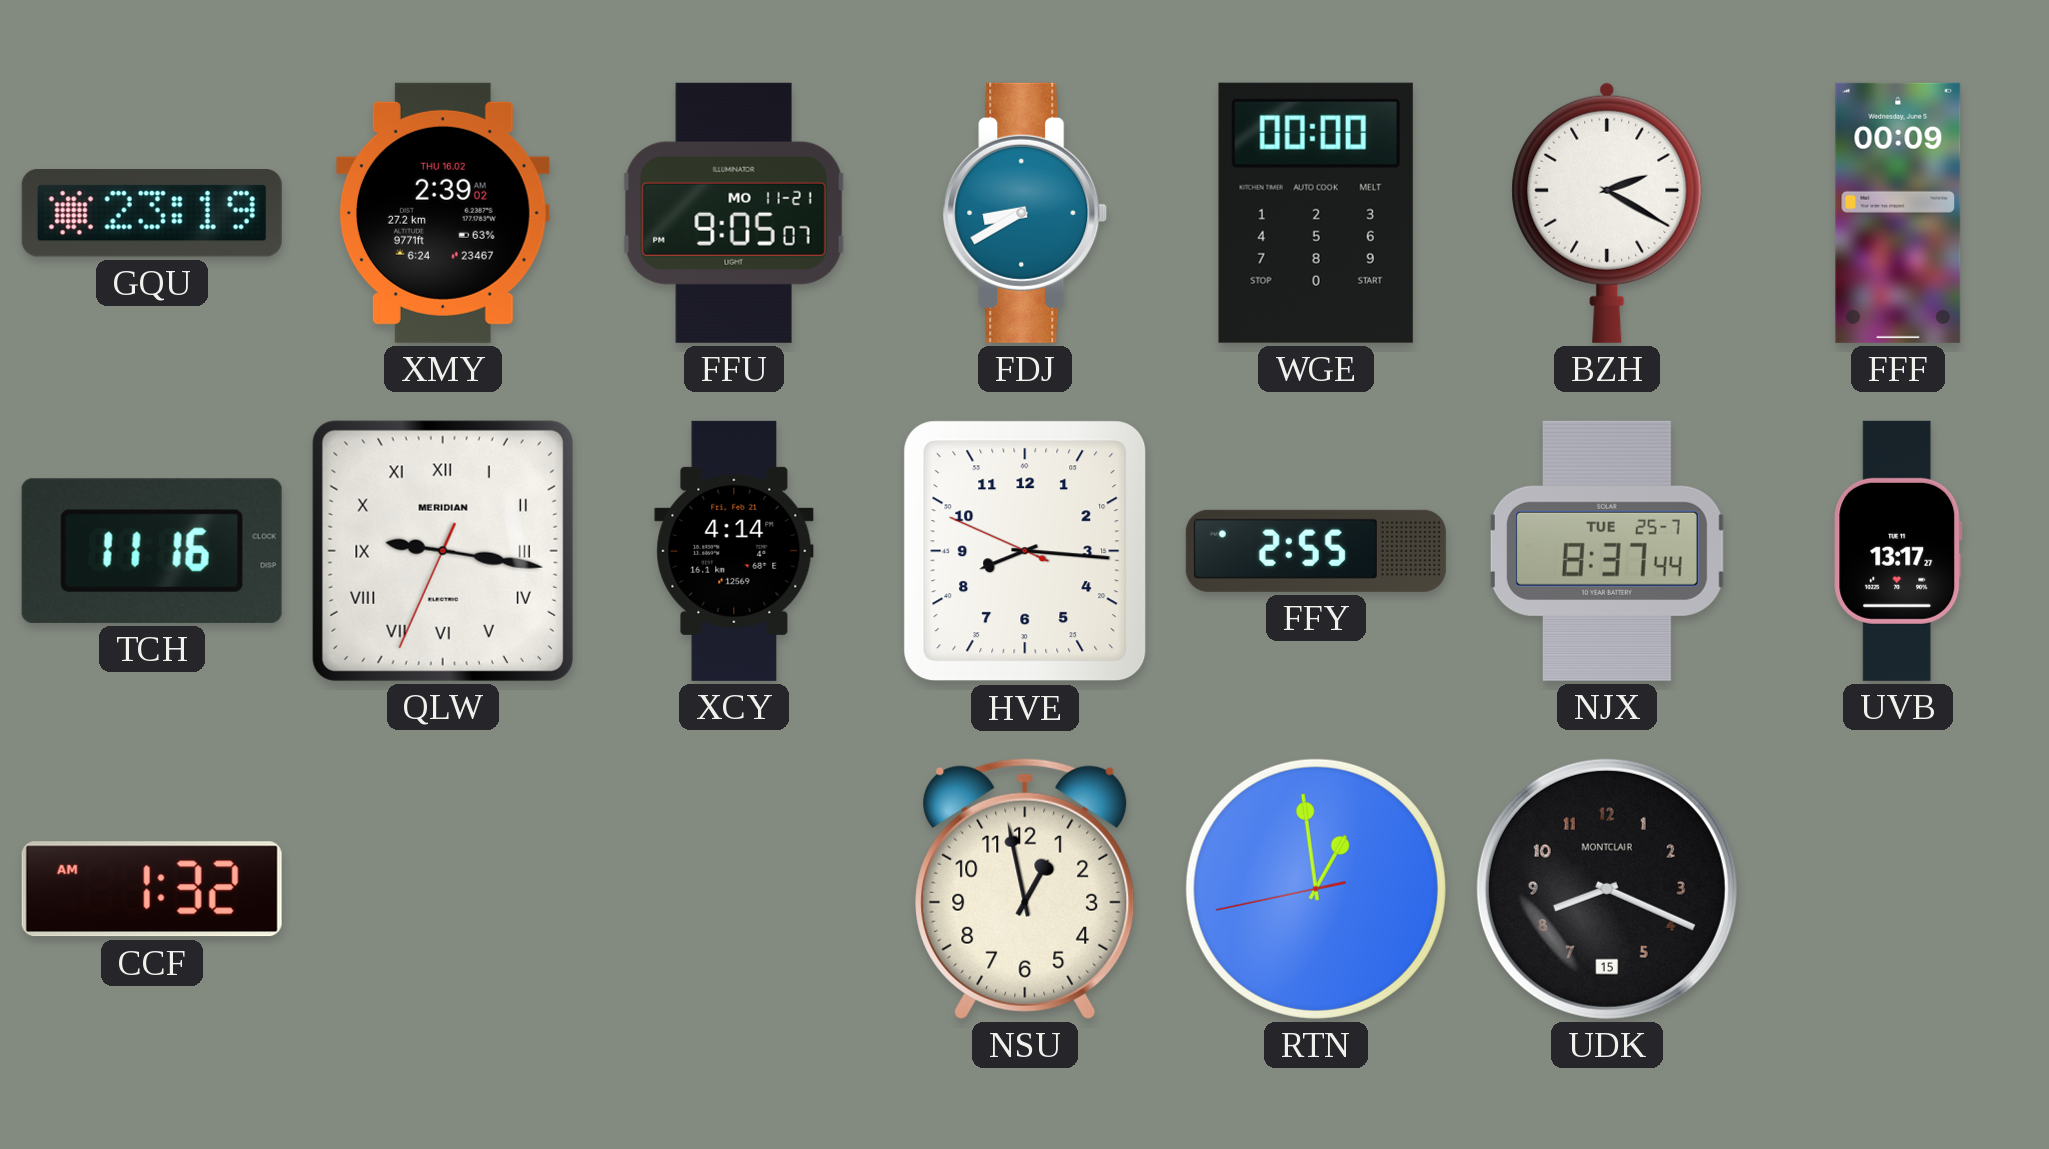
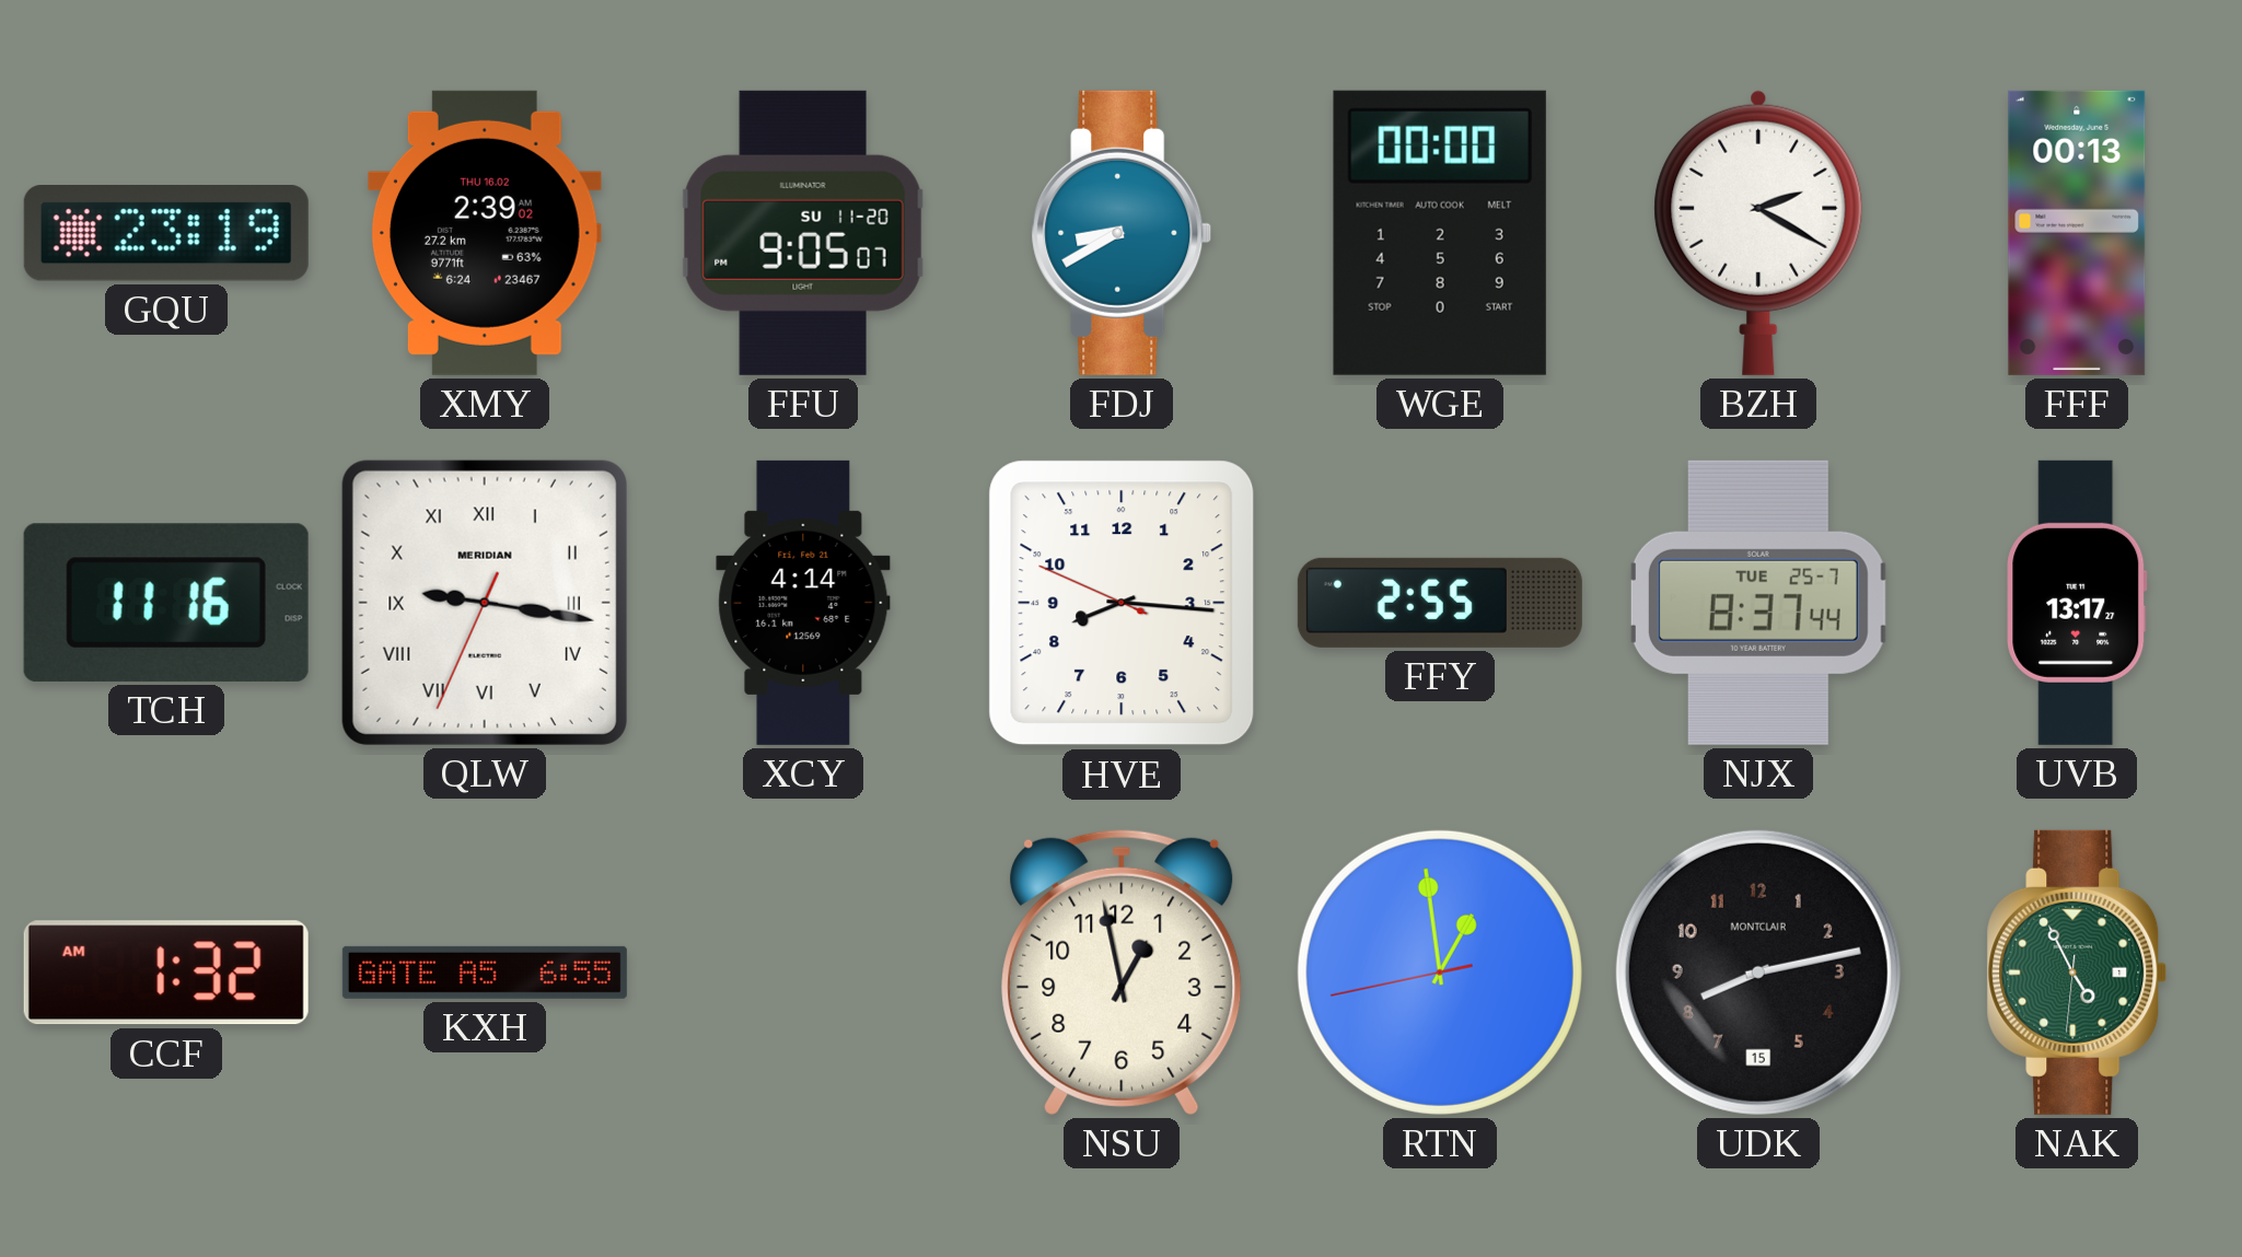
FFU date: MO 11-21 -> SU 11-20 (803, 233)
FFF: 00:09 -> 00:13 (2077, 233)
KXH: none -> 6:55 (485, 973)
UDK: 8:19 -> 8:13 (1758, 973)
NAK: none -> 4:55 (2077, 973)
